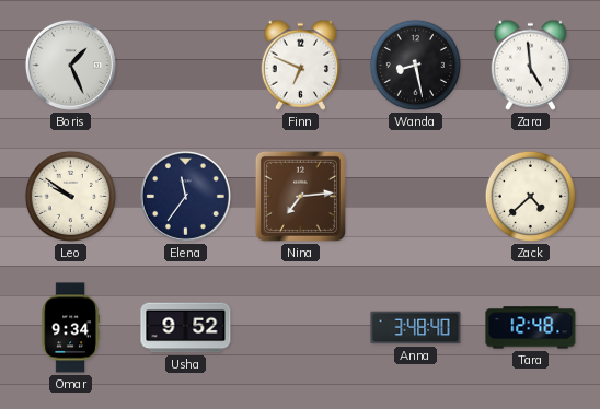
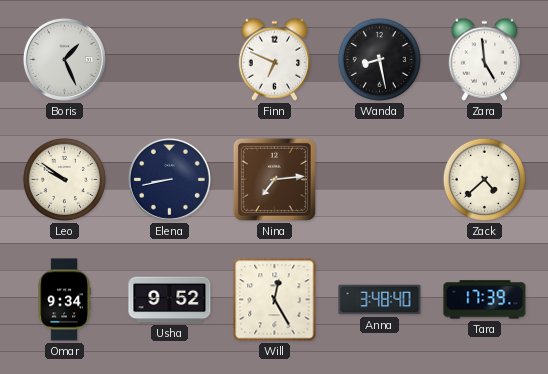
Elena: 11:36 -> 8:43 (169, 179)
Will: none -> 12:25 (275, 300)
Tara: 12:48 -> 17:39 (485, 300)
